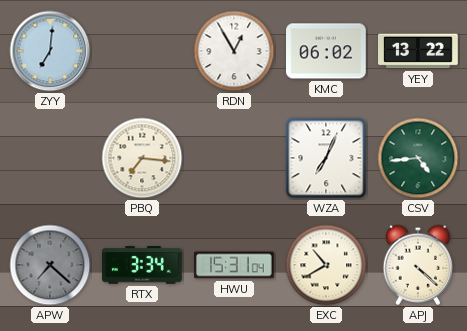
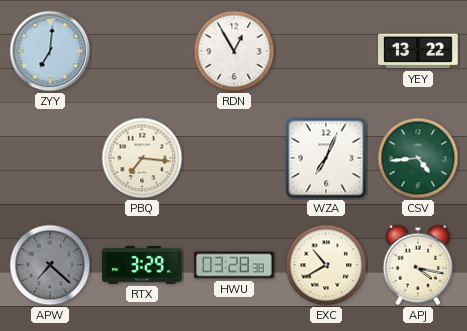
KMC: 06:02 -> none (327, 51)
RTX: 3:34 -> 3:29 (142, 265)
HWU: 15:31 -> 03:28 (234, 265)
APJ: 4:22 -> 4:17 (418, 265)
